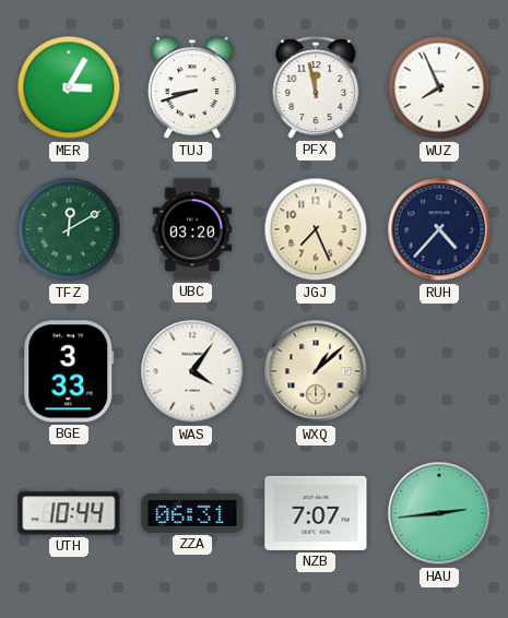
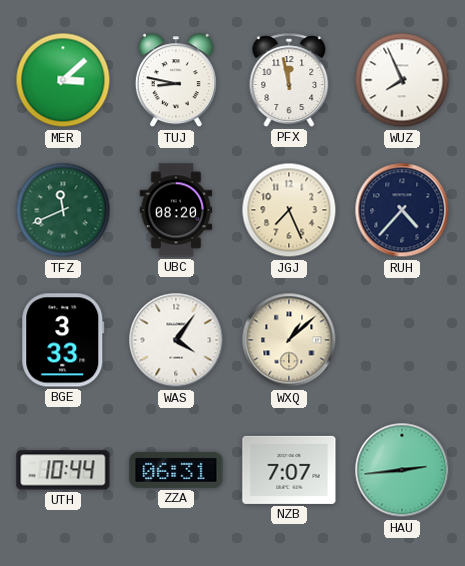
MER: 3:05 -> 3:08 (63, 80)
TUJ: 8:42 -> 8:47 (176, 81)
TFZ: 12:10 -> 11:41 (63, 210)
UBC: 03:20 -> 08:20 (176, 210)
